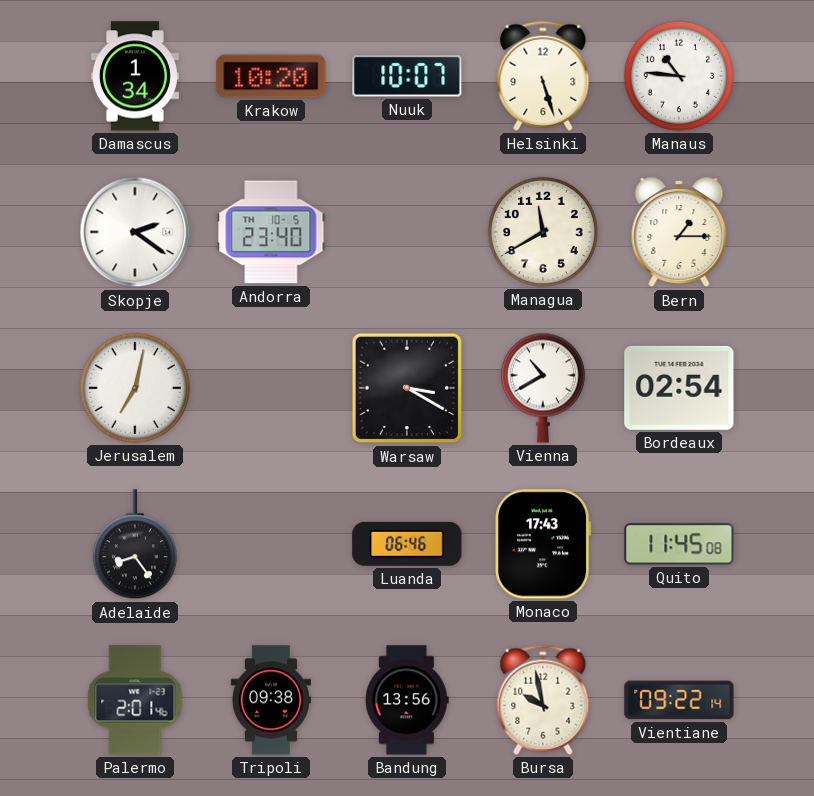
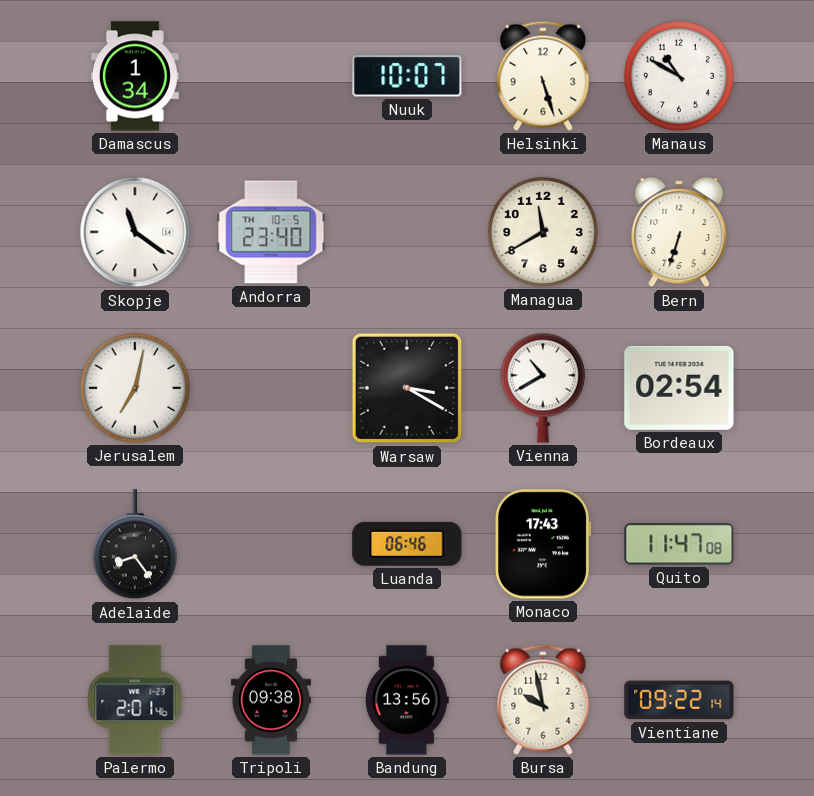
Krakow: 10:20 -> none (271, 76)
Manaus: 10:46 -> 10:50 (679, 76)
Skopje: 2:21 -> 11:21 (135, 232)
Bern: 1:15 -> 6:33 (679, 233)
Quito: 11:45 -> 11:47 (679, 544)
